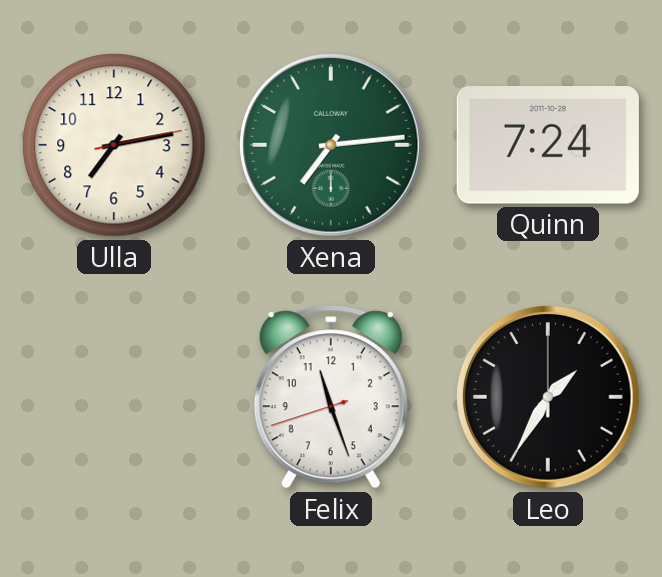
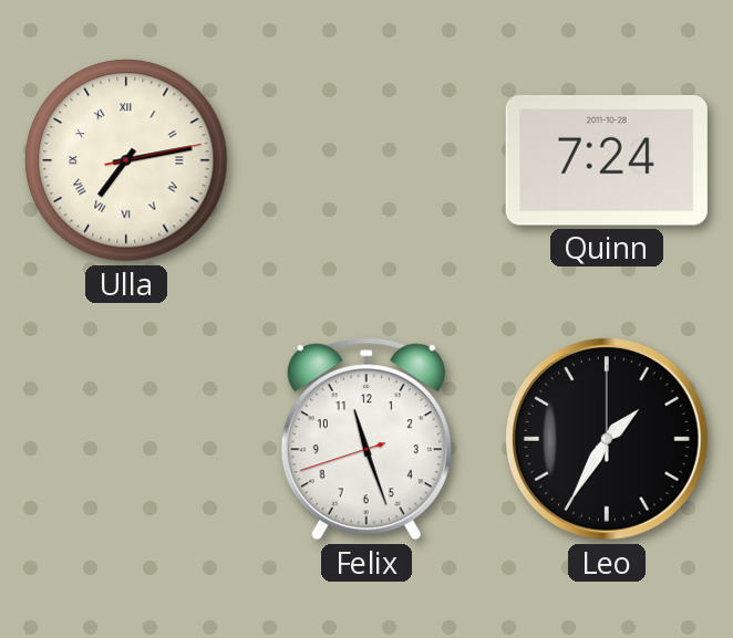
Ulla numerals: Arabic -> Roman (126, 160)
Xena: 7:14 -> none (332, 146)
